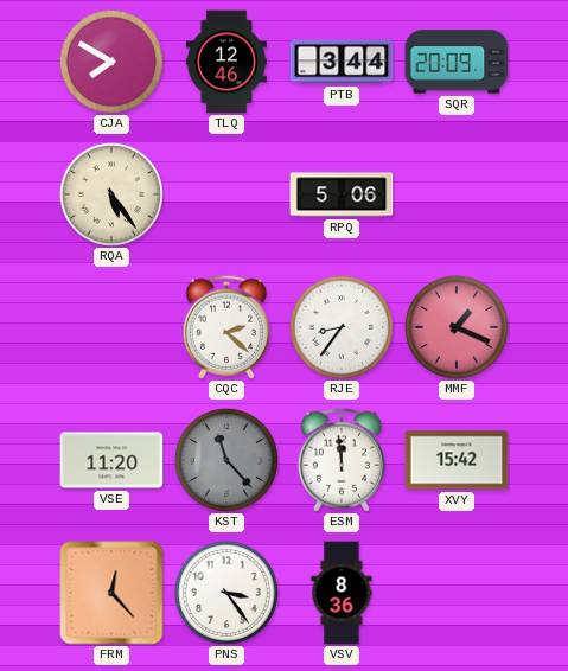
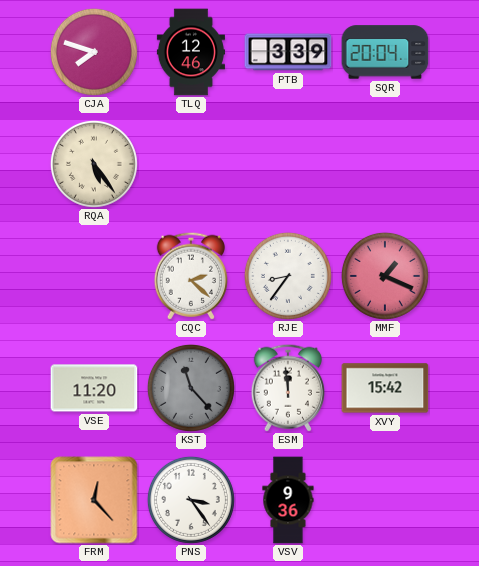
CJA: 7:50 -> 7:48 (94, 52)
PTB: 3:44 -> 3:39 (288, 52)
SQR: 20:09 -> 20:04 (385, 52)
RPQ: 5:06 -> none (342, 194)
VSV: 8:36 -> 9:36 (288, 500)
